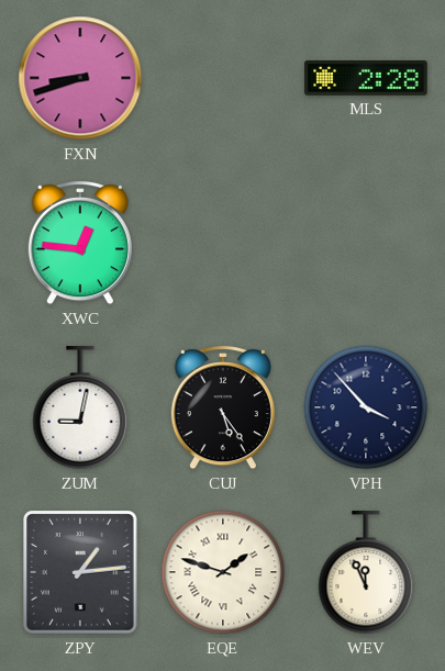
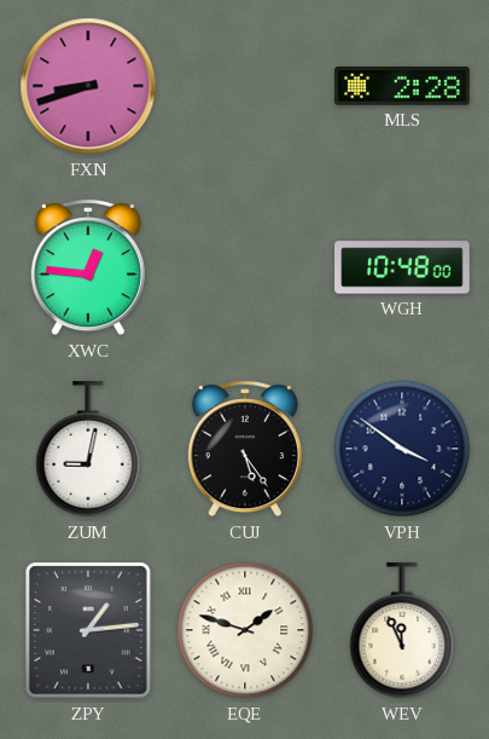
WGH: none -> 10:48 (402, 267)
VPH: 3:53 -> 3:51 (402, 449)
